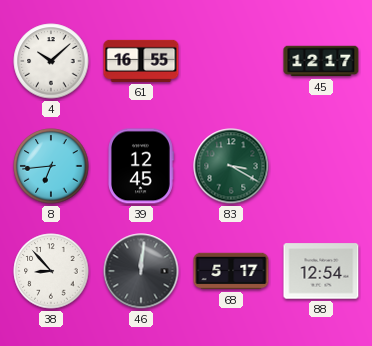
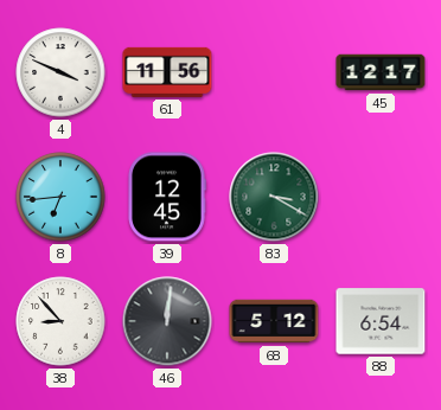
4: 10:08 -> 3:49 (60, 72)
61: 16:55 -> 11:56 (167, 72)
68: 5:17 -> 5:12 (274, 321)
88: 12:54 -> 6:54 (381, 321)
